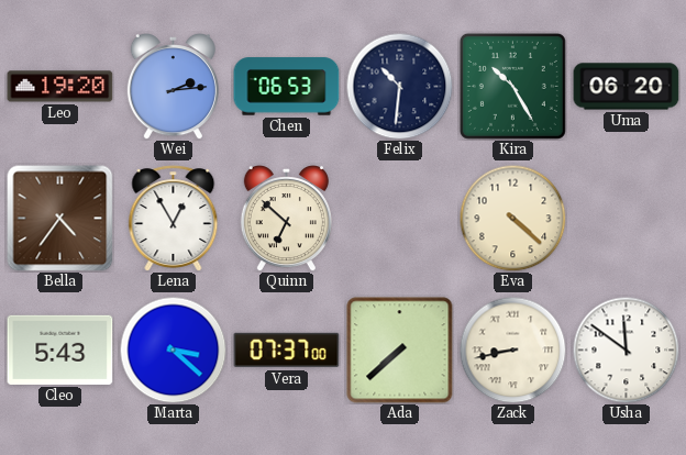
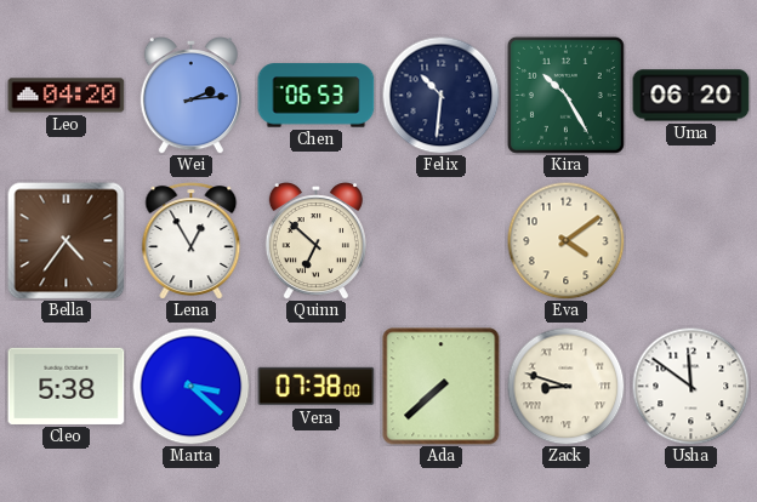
Leo: 19:20 -> 04:20 (67, 96)
Eva: 4:22 -> 4:09 (565, 240)
Cleo: 5:43 -> 5:38 (67, 386)
Vera: 07:37 -> 07:38 (317, 387)
Zack: 8:43 -> 8:48 (565, 386)
